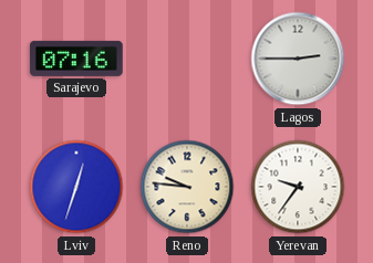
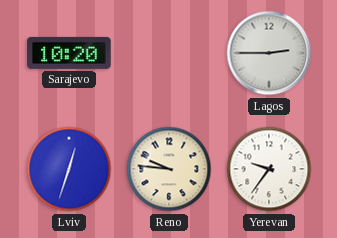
Sarajevo: 07:16 -> 10:20 (69, 53)
